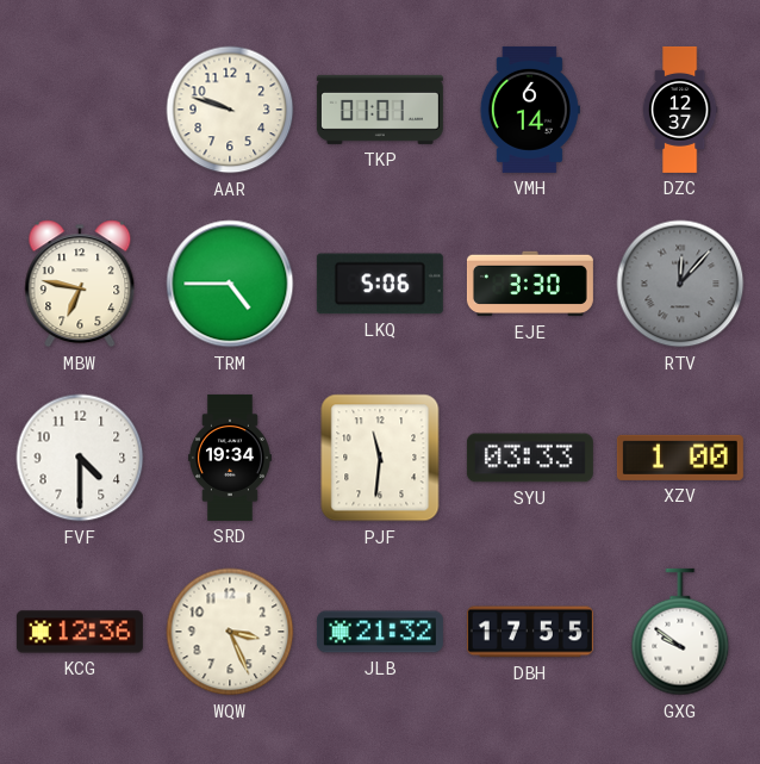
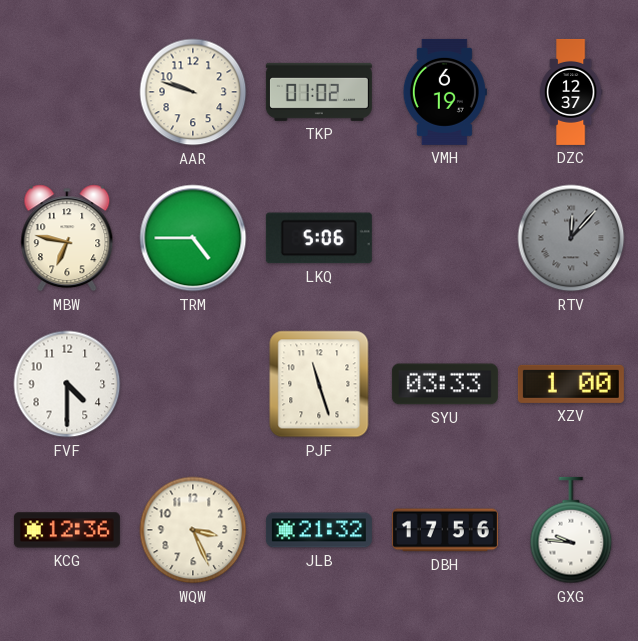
TKP: 01:01 -> 01:02 (319, 92)
VMH: 6:14 -> 6:19 (445, 92)
EJE: 3:30 -> none (530, 284)
SRD: 19:34 -> none (230, 458)
PJF: 11:31 -> 11:27 (319, 384)
DBH: 17:55 -> 17:56 (445, 530)
GXG: 9:51 -> 9:46 (571, 530)
